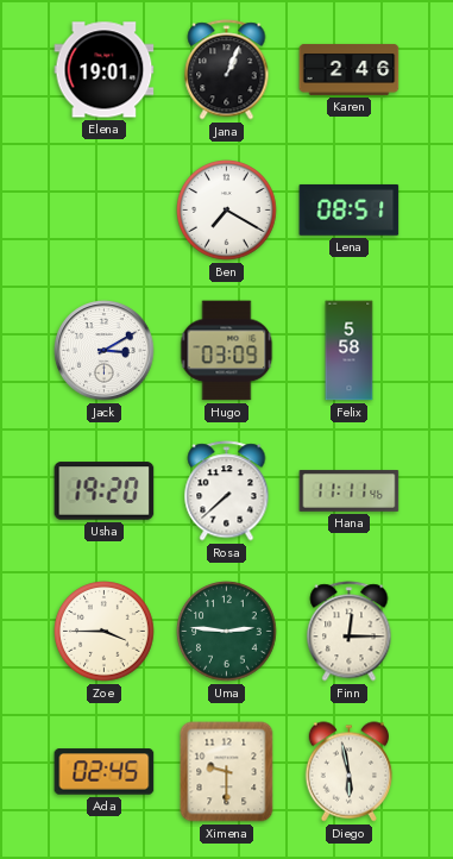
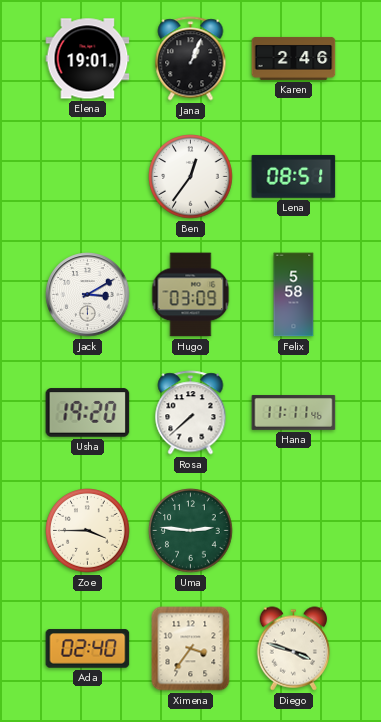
Ben: 7:20 -> 12:36 (191, 177)
Finn: 12:15 -> none (350, 632)
Ada: 02:45 -> 02:40 (88, 649)
Ximena: 9:30 -> 3:36 (191, 649)
Diego: 5:58 -> 3:48 (294, 649)
